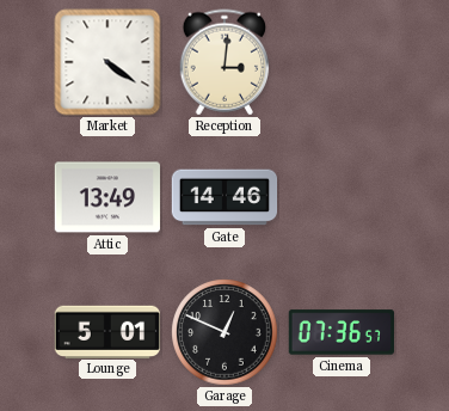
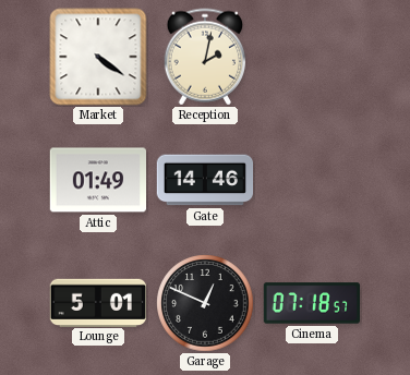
Reception: 3:01 -> 2:02 (205, 57)
Attic: 13:49 -> 01:49 (98, 180)
Cinema: 07:36 -> 07:18 (311, 303)
